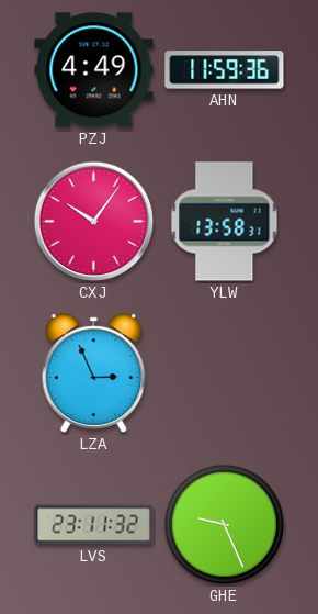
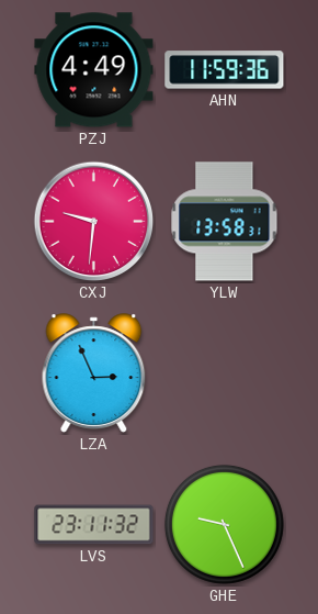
CXJ: 10:06 -> 9:31 (94, 222)
